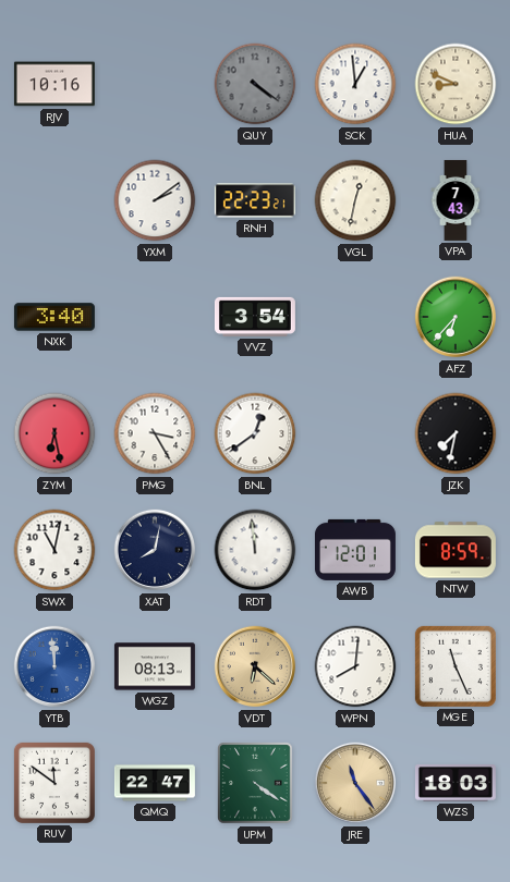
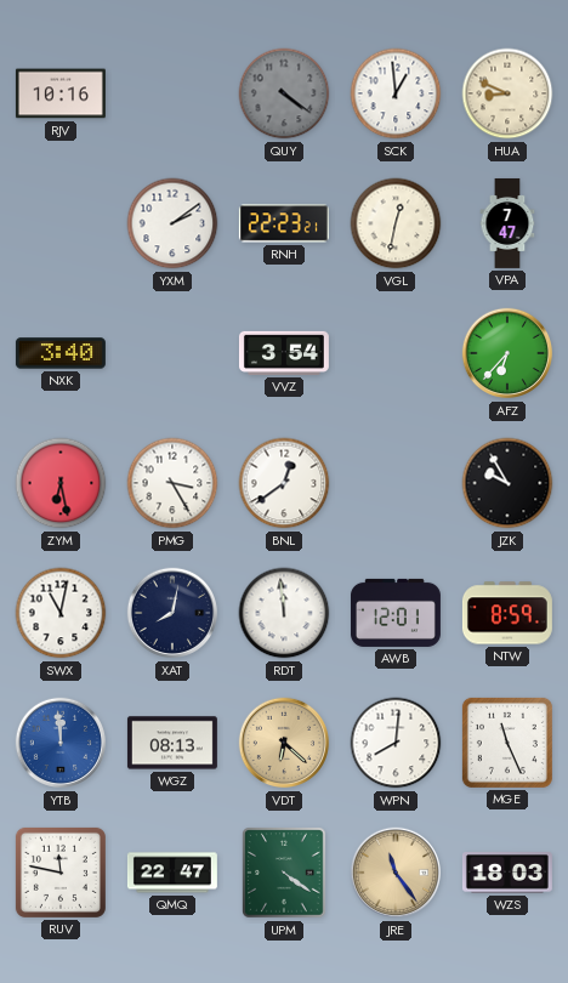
VPA: 7:43 -> 7:47 (507, 223)
JZK: 7:32 -> 9:55 (507, 483)
RUV: 11:51 -> 11:47 (61, 873)
